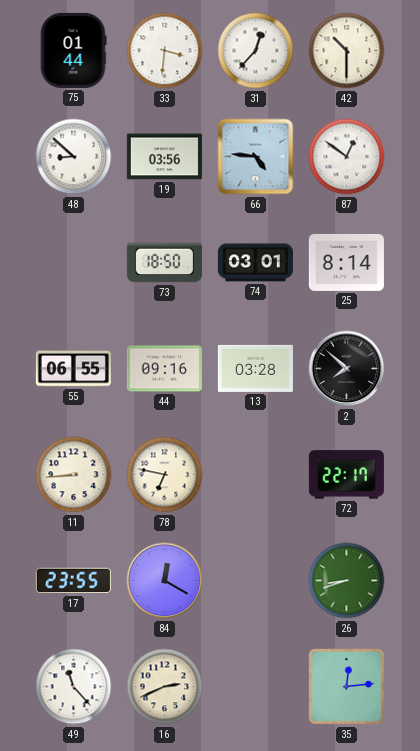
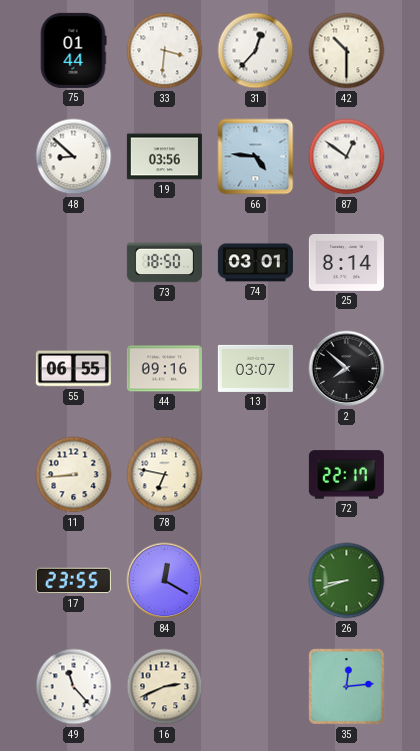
13: 03:28 -> 03:07 (255, 368)
